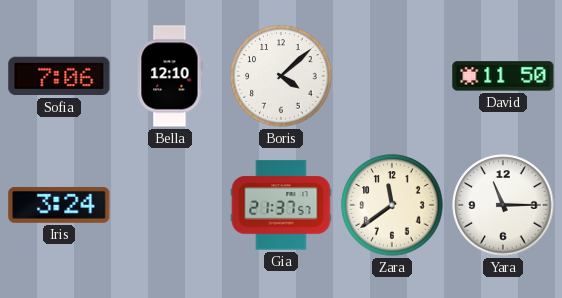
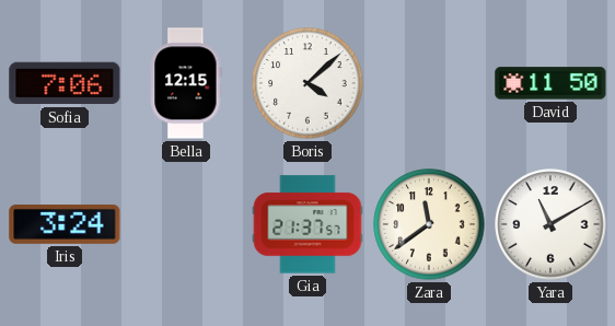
Bella: 12:10 -> 12:15 (186, 83)
Yara: 11:15 -> 11:10 (550, 224)
